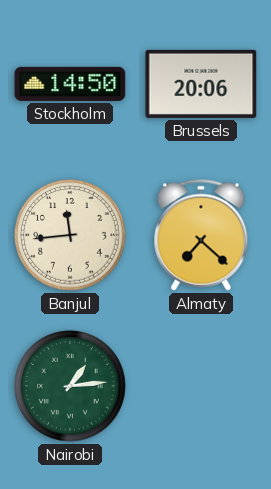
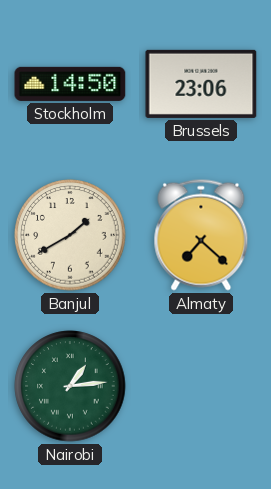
Brussels: 20:06 -> 23:06 (201, 84)
Banjul: 11:44 -> 1:40 (70, 235)
